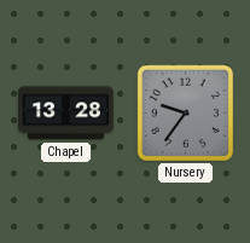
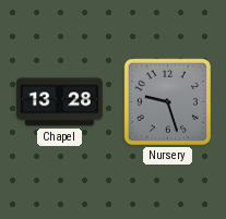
Nursery: 9:36 -> 9:27 (167, 101)
